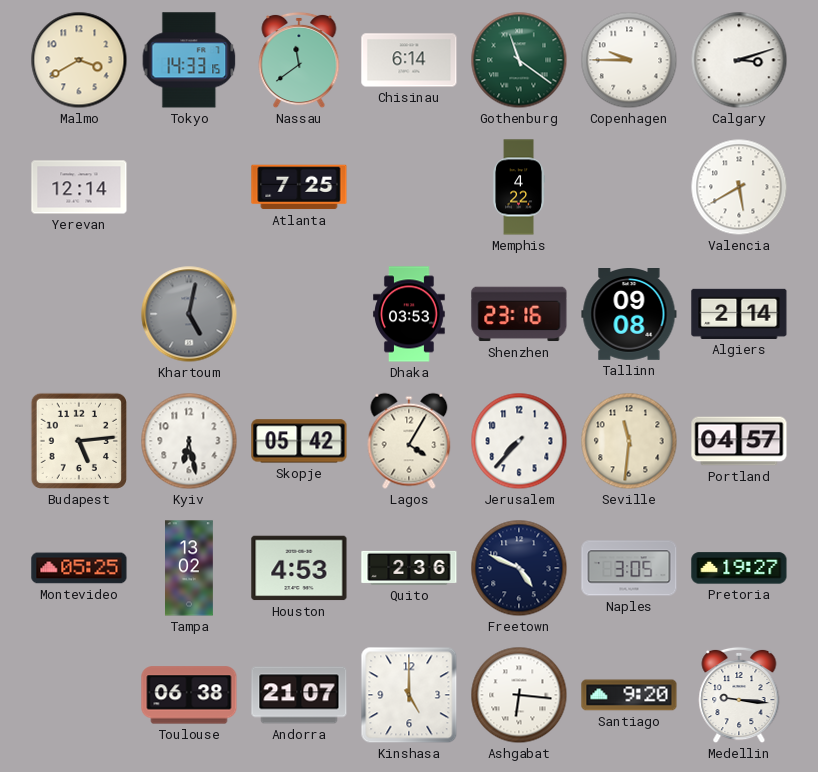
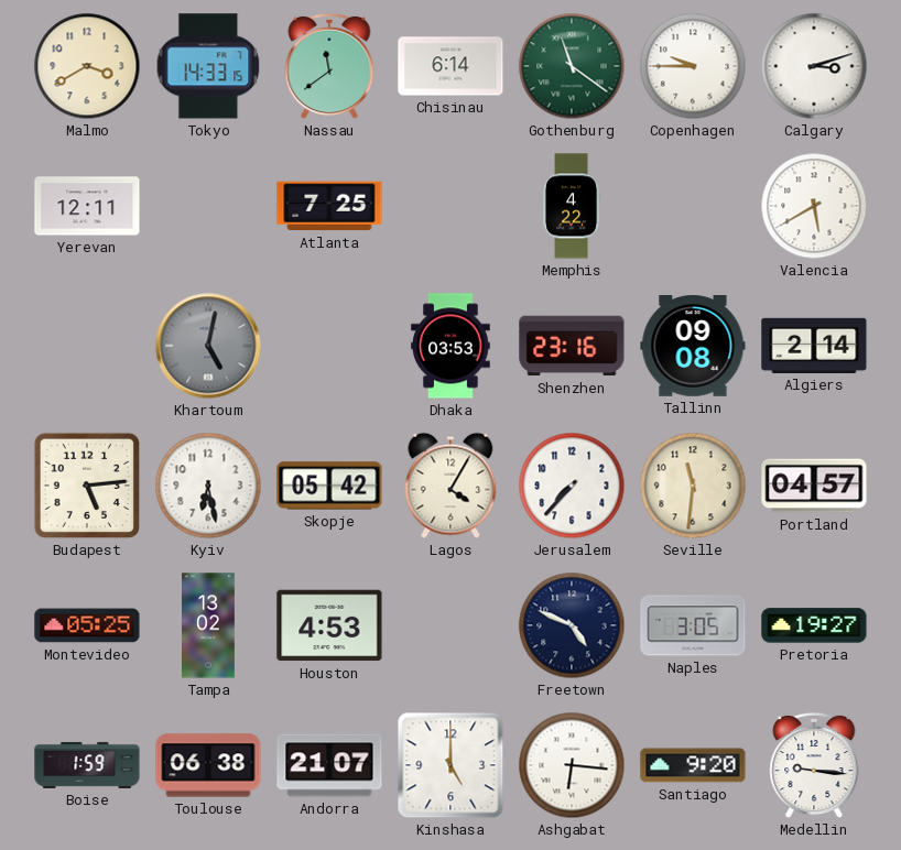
Yerevan: 12:14 -> 12:11 (87, 206)
Quito: 2:36 -> none (409, 568)
Boise: none -> 1:59 (87, 765)
